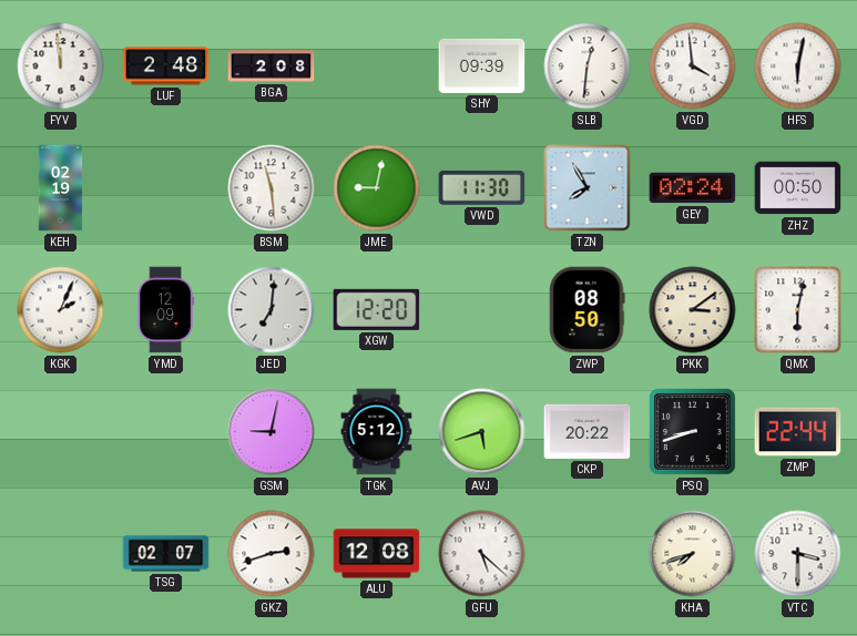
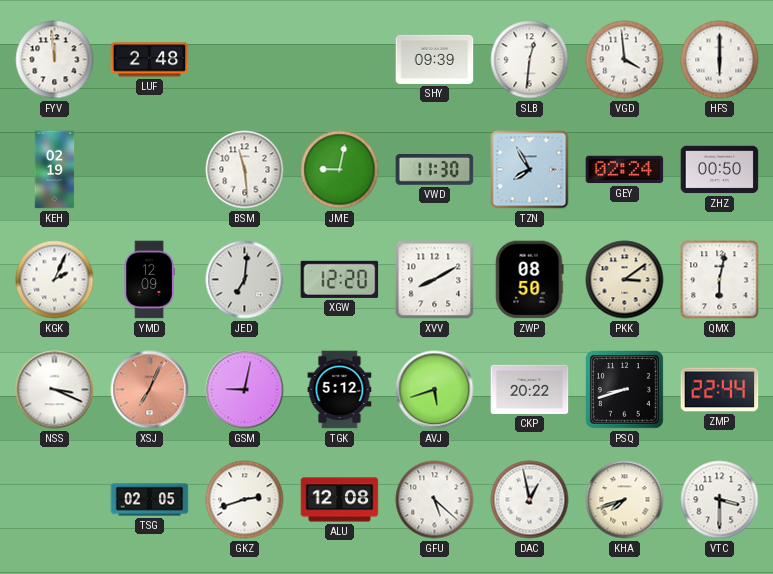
BGA: 2:08 -> none (272, 66)
HFS: 6:02 -> 6:00 (720, 60)
XVV: none -> 8:10 (435, 280)
NSS: none -> 3:19 (55, 390)
XSJ: none -> 7:04 (150, 390)
TSG: 02:07 -> 02:05 (150, 500)
DAC: none -> 12:58 (530, 500)
